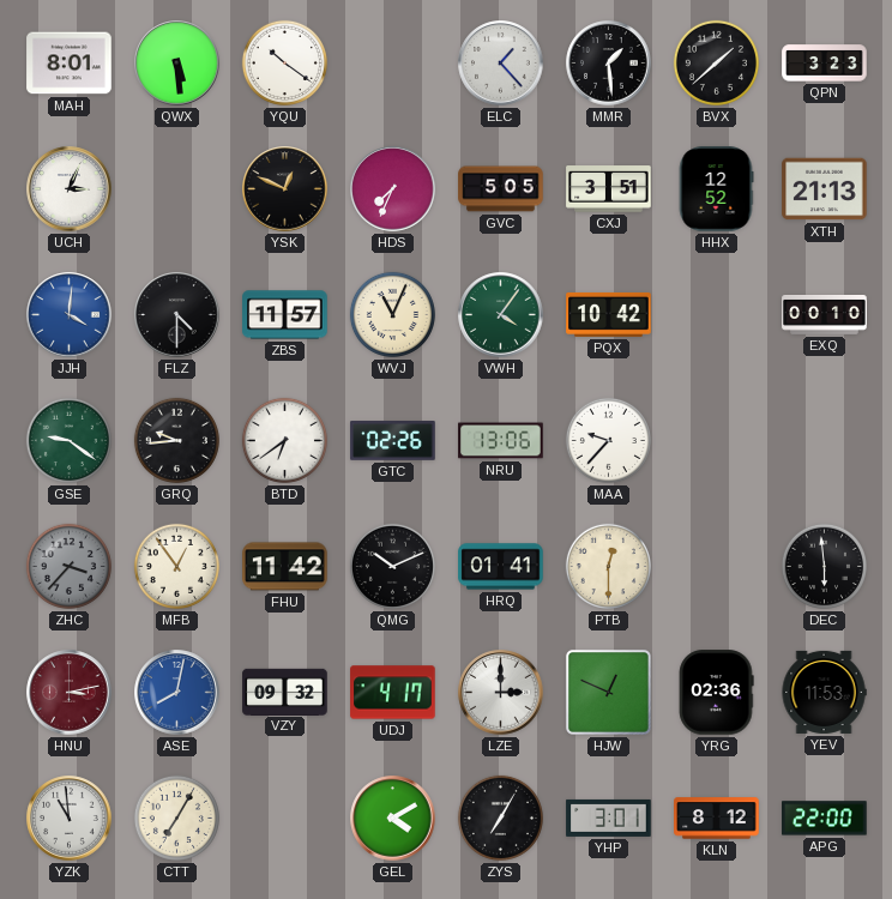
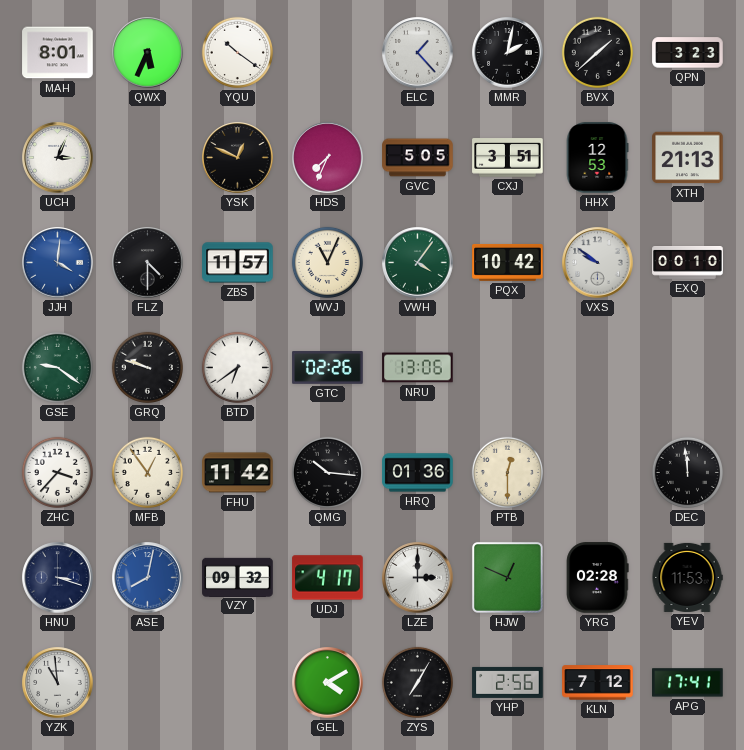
QWX: 5:29 -> 5:34 (148, 53)
MMR: 1:29 -> 2:02 (508, 53)
HHX: 12:52 -> 12:53 (597, 158)
VXS: none -> 9:51 (598, 263)
GRQ: 9:44 -> 9:48 (147, 367)
MAA: 9:37 -> none (608, 440)
ZHC dial: grey -> white (57, 472)
QMG: 10:11 -> 10:16 (327, 472)
HRQ: 01:41 -> 01:36 (418, 473)
DEC: 5:59 -> 11:59 (687, 472)
HNU: 3:13 -> 3:18 (58, 578)
HNU dial: burgundy -> navy (58, 578)
YRG: 02:36 -> 02:28 (597, 578)
CTT: 7:05 -> none (176, 817)
YHP: 3:01 -> 2:56 (508, 682)
KLN: 8:12 -> 7:12 (598, 683)
APG: 22:00 -> 17:41 (688, 683)
